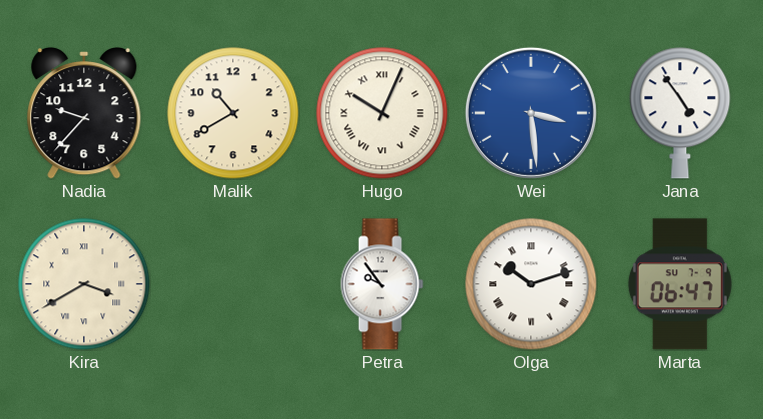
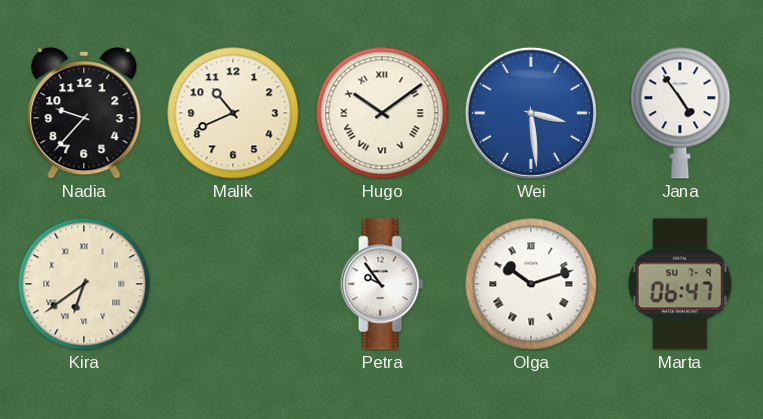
Malik: 10:40 -> 10:41 (233, 113)
Hugo: 10:04 -> 10:09 (382, 113)
Kira: 3:40 -> 6:39 (84, 284)
